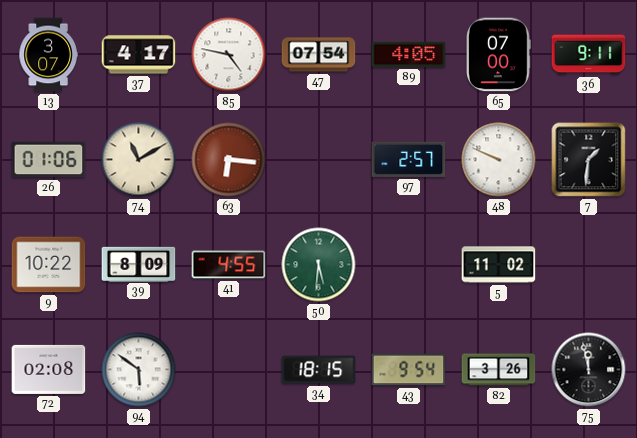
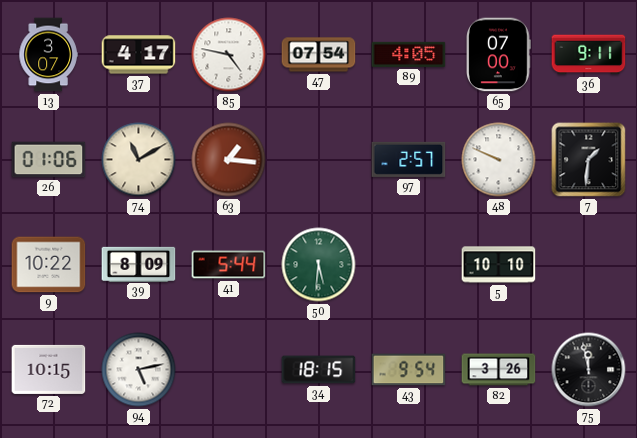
63: 6:16 -> 1:16 (229, 160)
41: 4:55 -> 5:44 (229, 265)
5: 11:02 -> 10:10 (499, 265)
72: 02:08 -> 10:15 (49, 369)
94: 5:51 -> 5:13 (139, 370)
